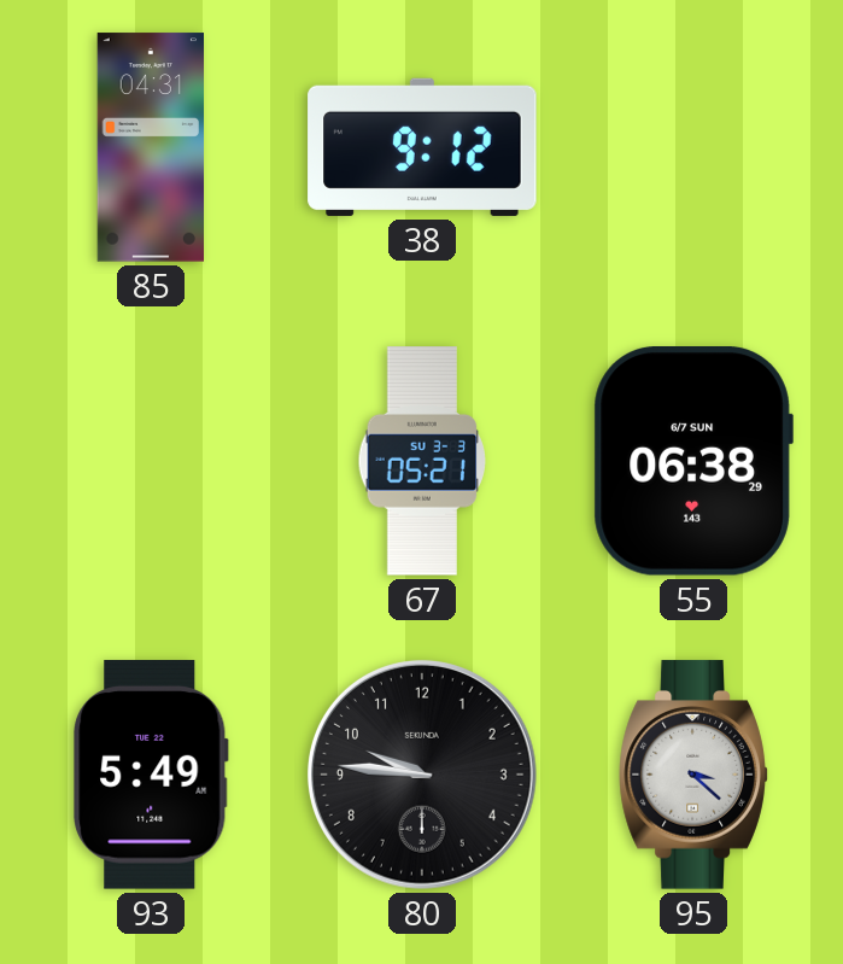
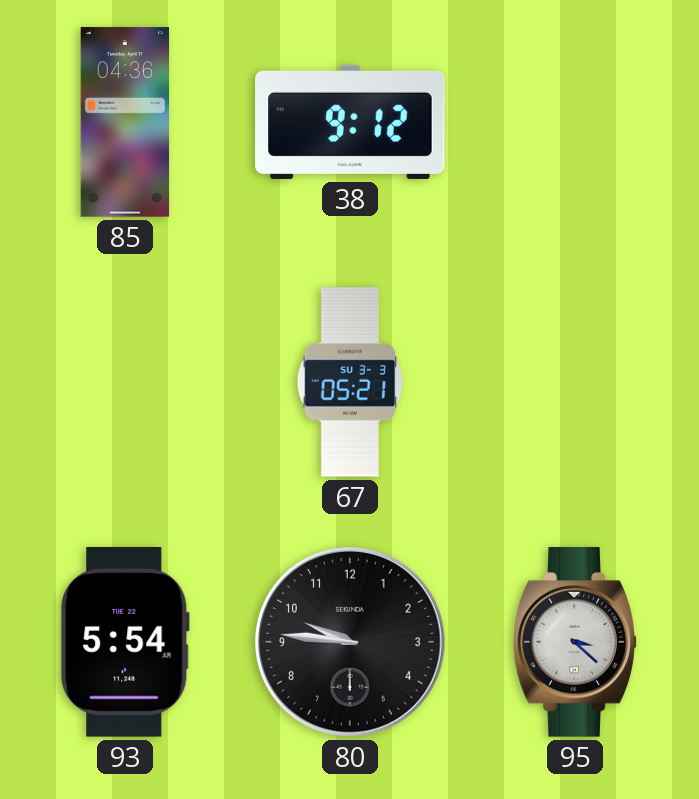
85: 04:31 -> 04:36 (124, 122)
55: 06:38 -> none (693, 462)
93: 5:49 -> 5:54 (125, 642)
